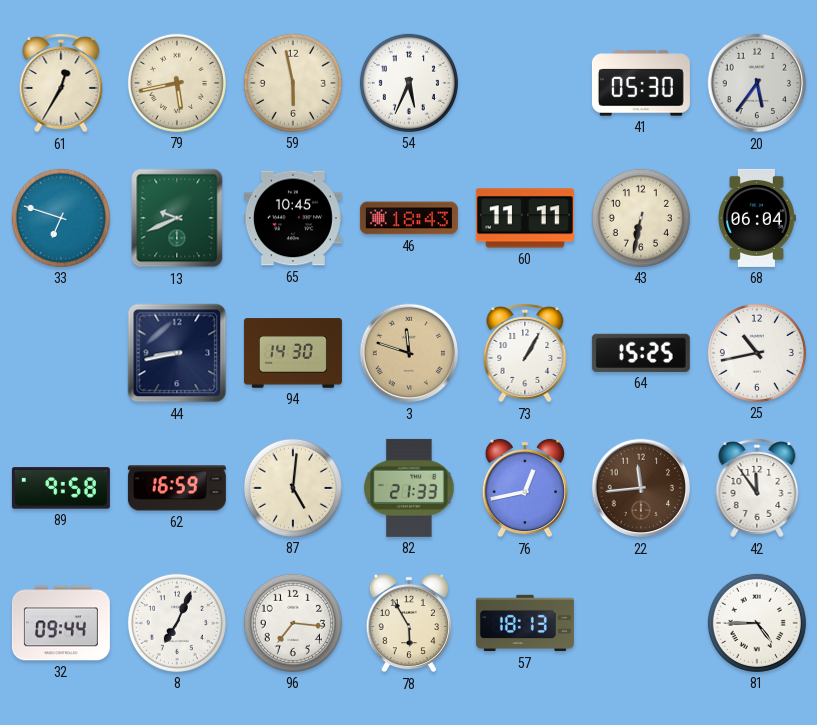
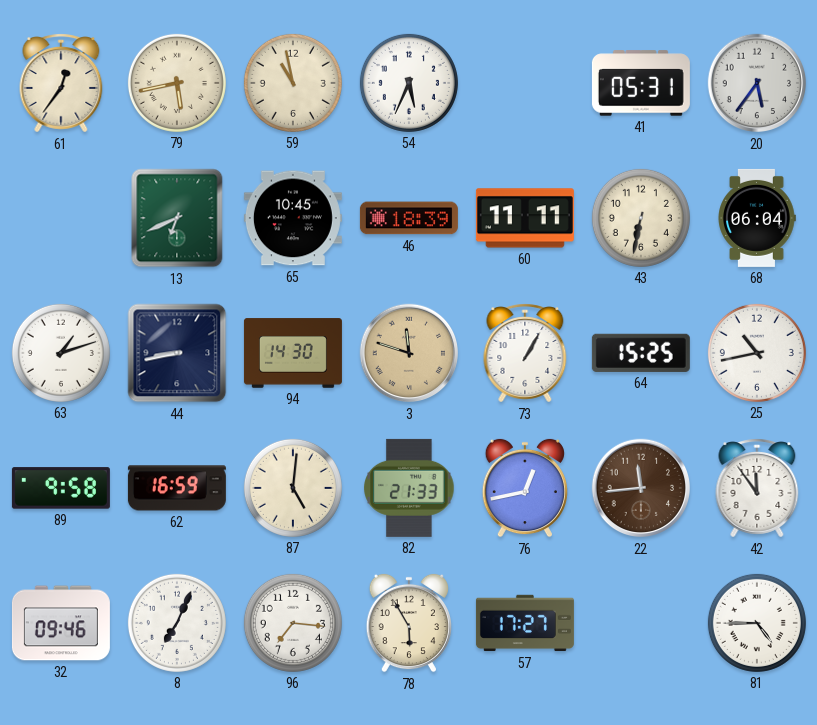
61: 12:35 -> 12:36 (61, 83)
59: 5:58 -> 10:58 (293, 83)
41: 05:30 -> 05:31 (641, 83)
33: 6:48 -> none (61, 218)
13: 9:41 -> 6:41 (177, 218)
46: 18:43 -> 18:39 (409, 218)
63: none -> 1:12 (61, 353)
32: 09:44 -> 09:46 (61, 623)
57: 18:13 -> 17:27 (525, 623)
